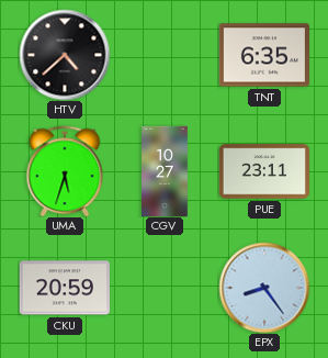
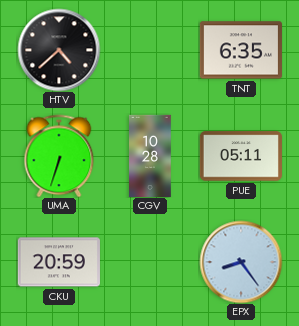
UMA: 5:33 -> 6:33 (59, 156)
CGV: 10:27 -> 10:28 (151, 155)
PUE: 23:11 -> 05:11 (241, 156)
